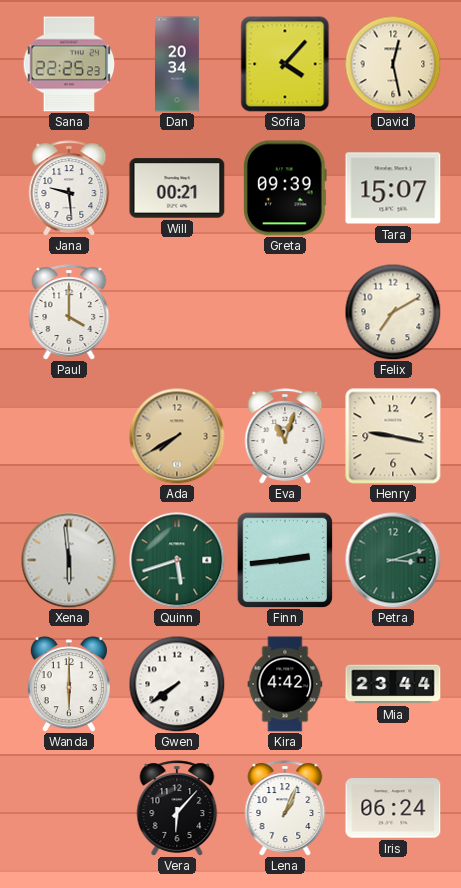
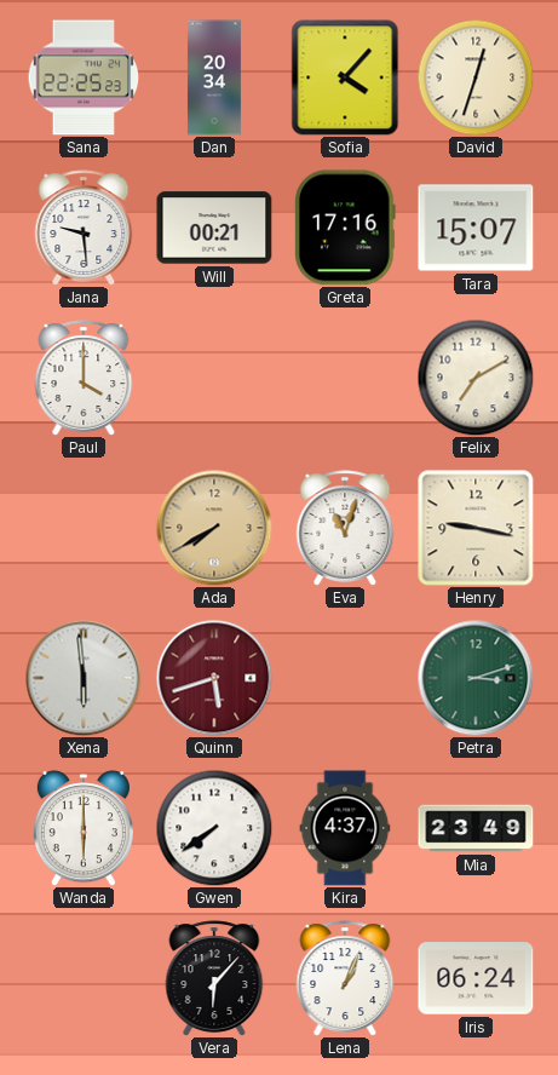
David: 12:28 -> 12:33 (476, 77)
Greta: 09:39 -> 17:16 (346, 228)
Quinn dial: green -> burgundy (214, 678)
Finn: 2:44 -> none (285, 560)
Kira: 4:42 -> 4:37 (345, 828)
Mia: 23:44 -> 23:49 (476, 828)
